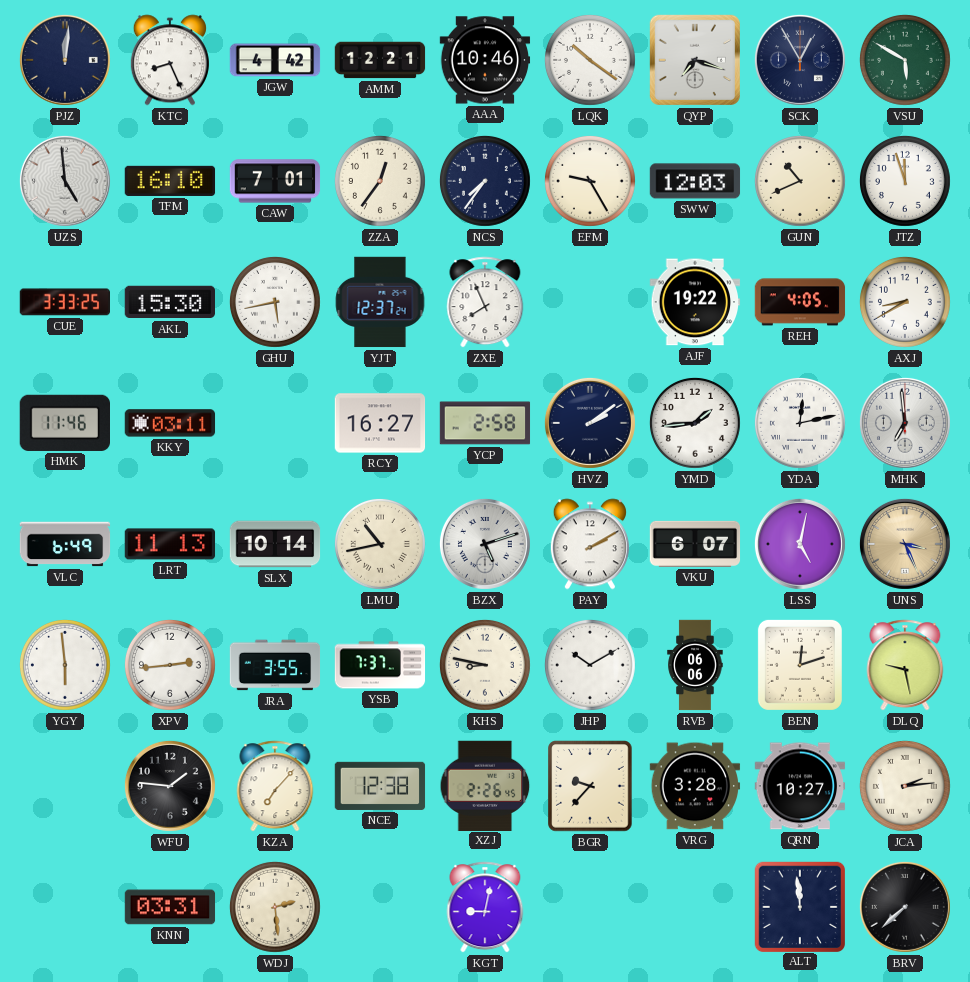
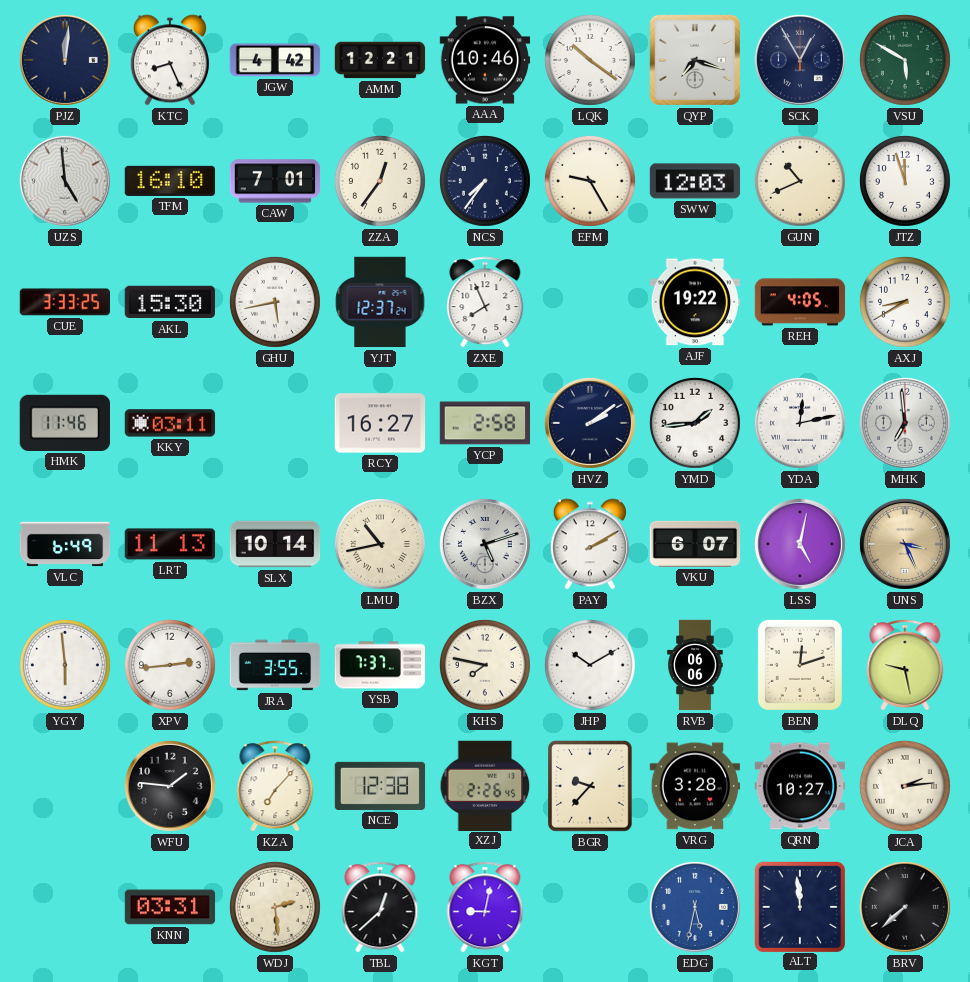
KHS: 8:47 -> 7:47 (485, 665)
TBL: none -> 12:38 (380, 907)
EDG: none -> 5:32 (695, 907)
